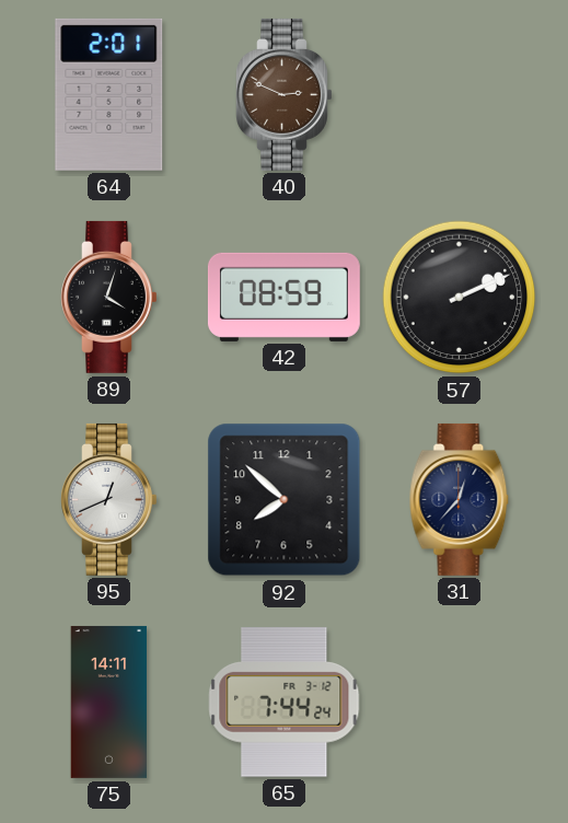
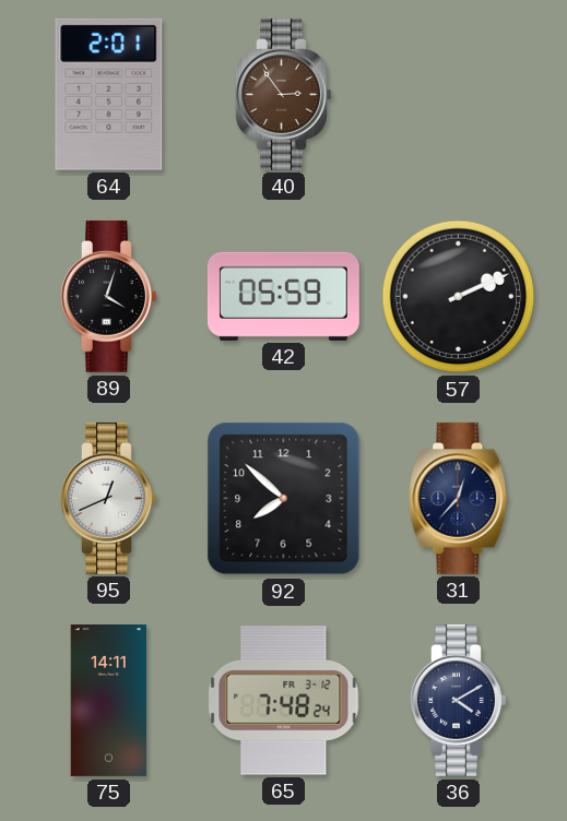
40: 2:49 -> 2:54 (284, 94)
42: 08:59 -> 05:59 (283, 296)
65: 7:44 -> 7:48 (284, 701)
36: none -> 4:10 (459, 700)
